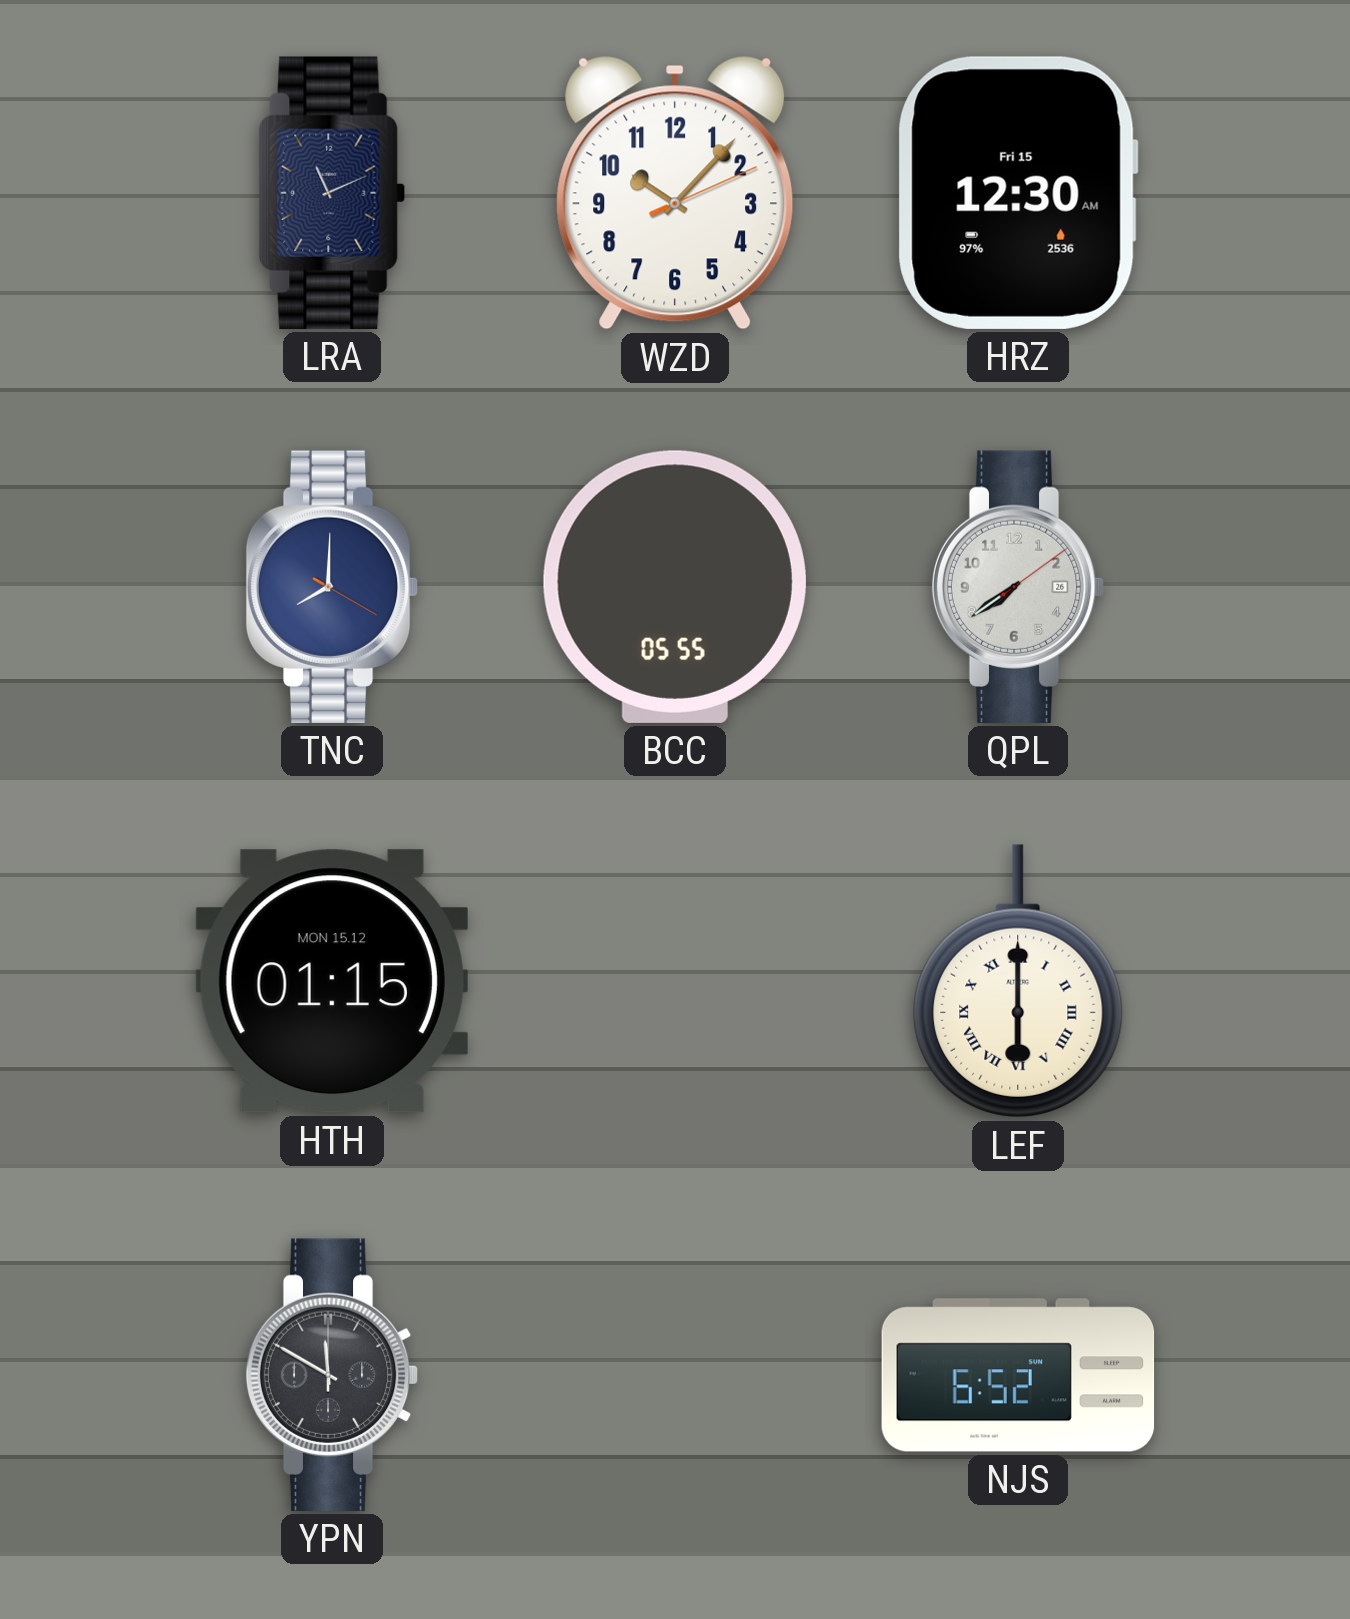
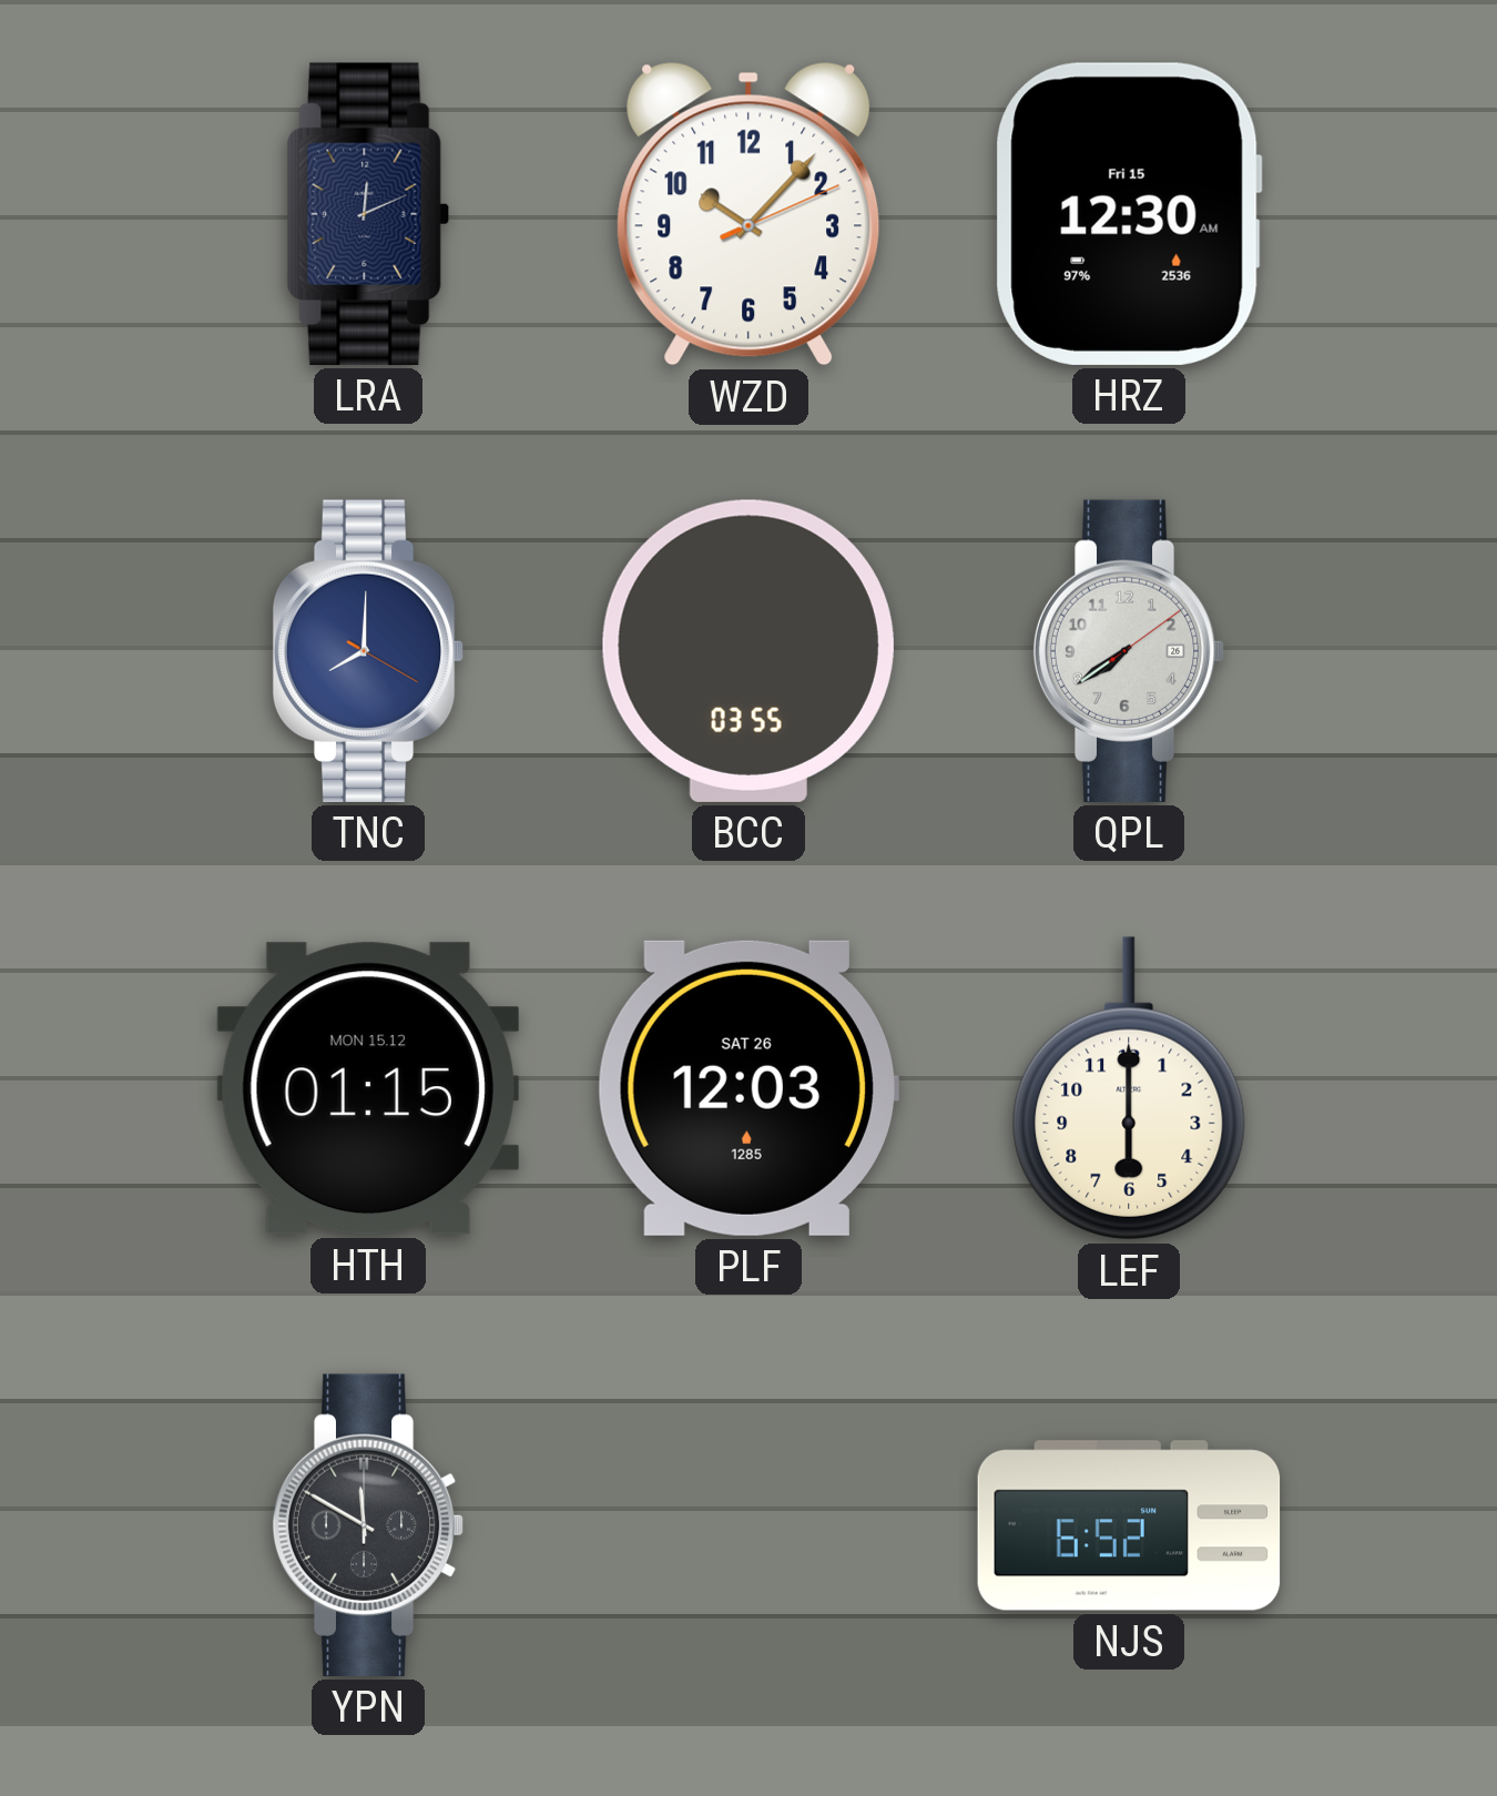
LRA: 11:11 -> 12:11 (368, 214)
BCC: 05:55 -> 03:55 (748, 651)
PLF: none -> 12:03 (747, 1088)
LEF numerals: Roman -> Arabic (1129, 1088)
